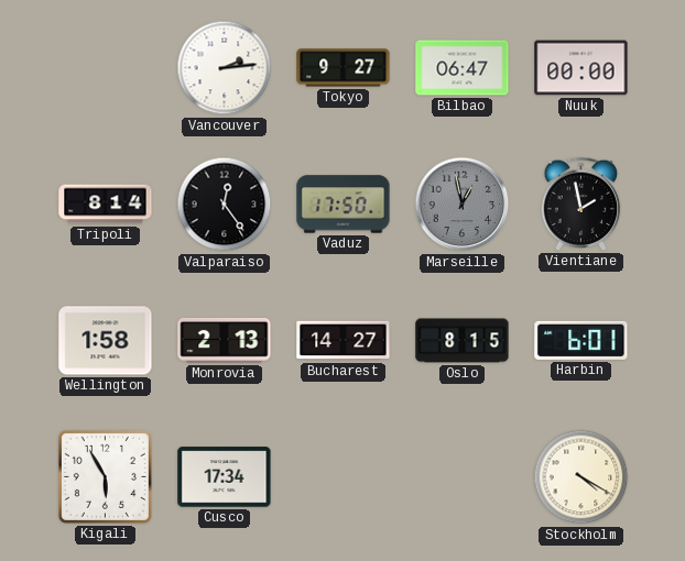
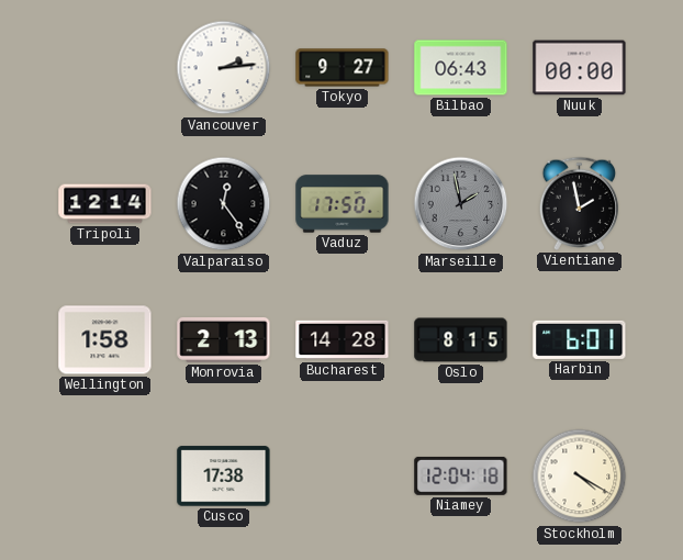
Bilbao: 06:47 -> 06:43 (461, 68)
Tripoli: 8:14 -> 12:14 (105, 204)
Marseille: 12:58 -> 1:58 (461, 204)
Bucharest: 14:27 -> 14:28 (343, 340)
Kigali: 5:55 -> none (105, 476)
Cusco: 17:34 -> 17:38 (224, 477)
Niamey: none -> 12:04 (461, 475)
